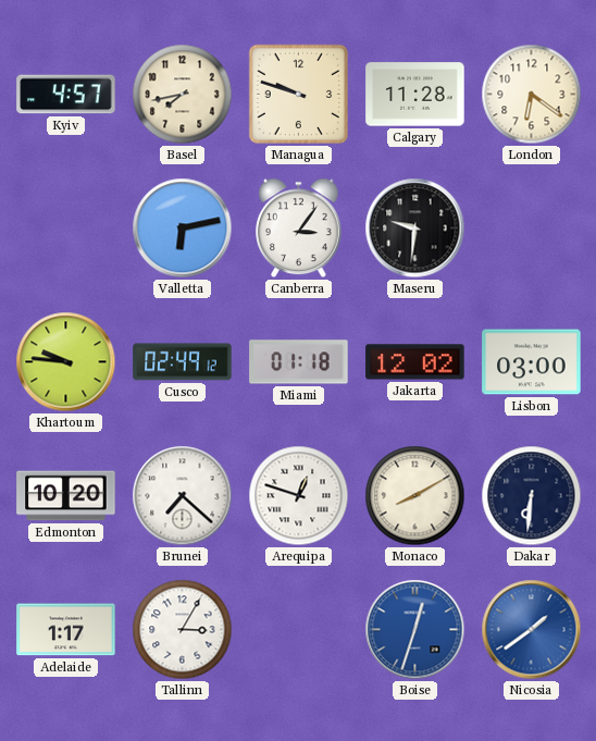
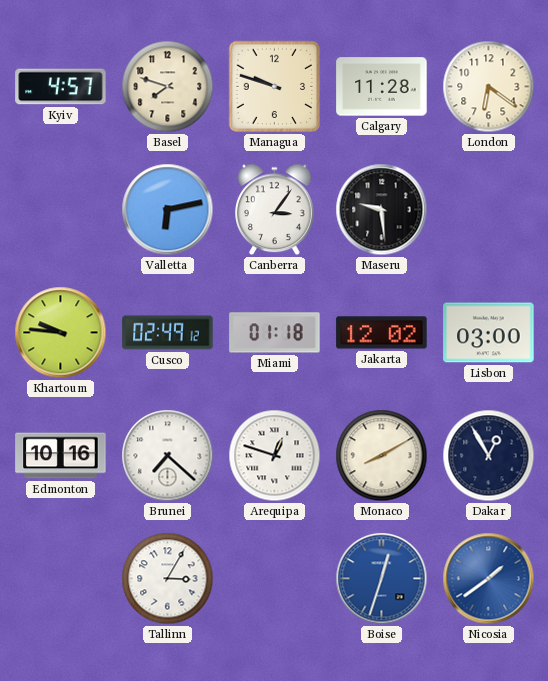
Basel: 7:43 -> 7:48 (168, 87)
Maseru: 9:31 -> 9:29 (382, 210)
Edmonton: 10:20 -> 10:16 (61, 456)
Dakar: 6:31 -> 12:55 (489, 456)
Adelaide: 1:17 -> none (66, 630)
